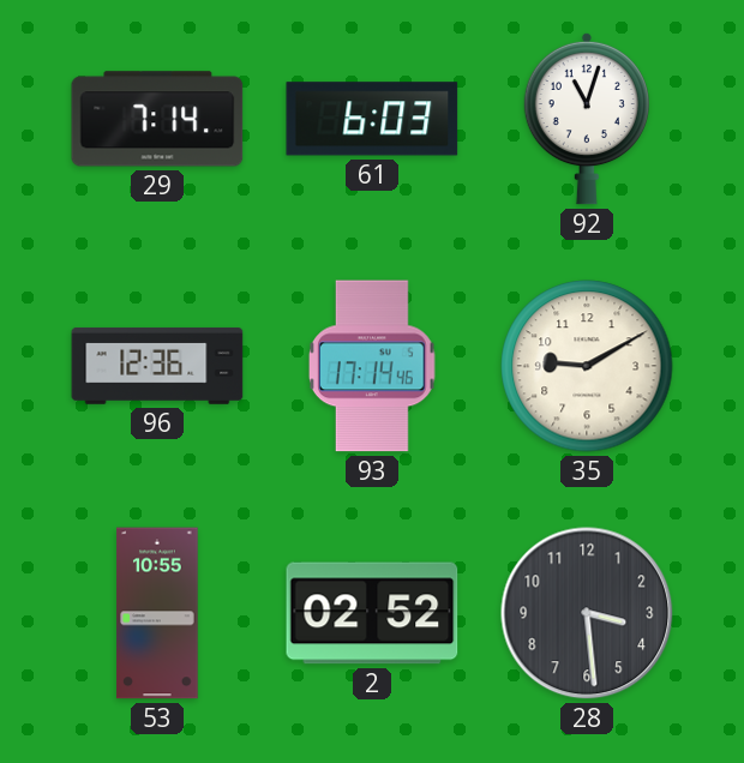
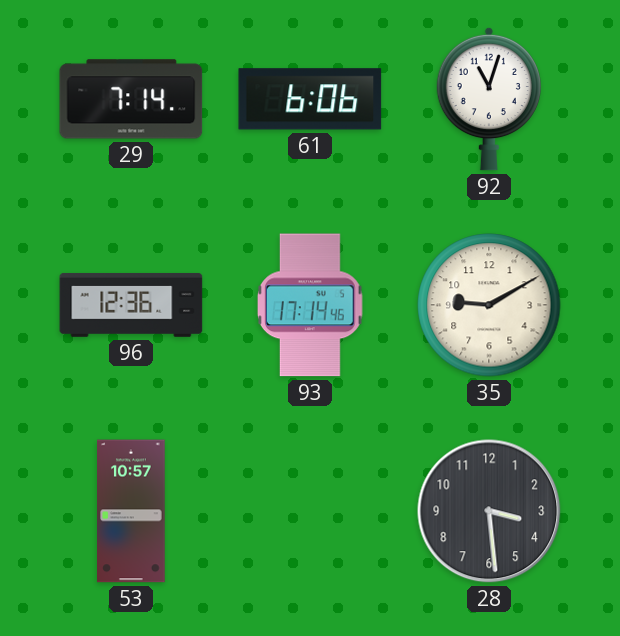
61: 6:03 -> 6:06 (310, 99)
53: 10:55 -> 10:57 (131, 511)
2: 02:52 -> none (372, 613)
